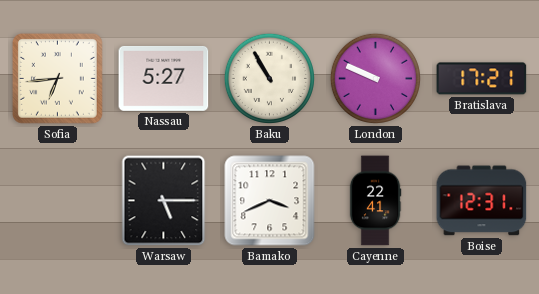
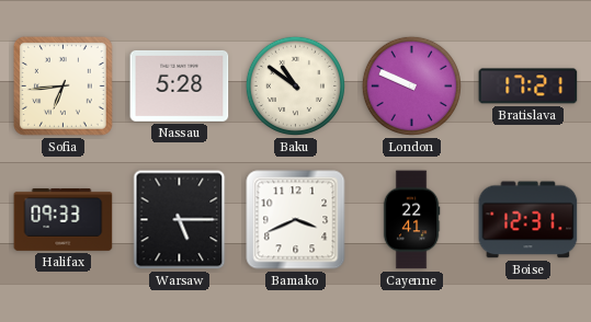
Nassau: 5:27 -> 5:28 (180, 85)
Baku: 10:55 -> 10:51 (295, 85)
Halifax: none -> 09:33 (64, 220)
